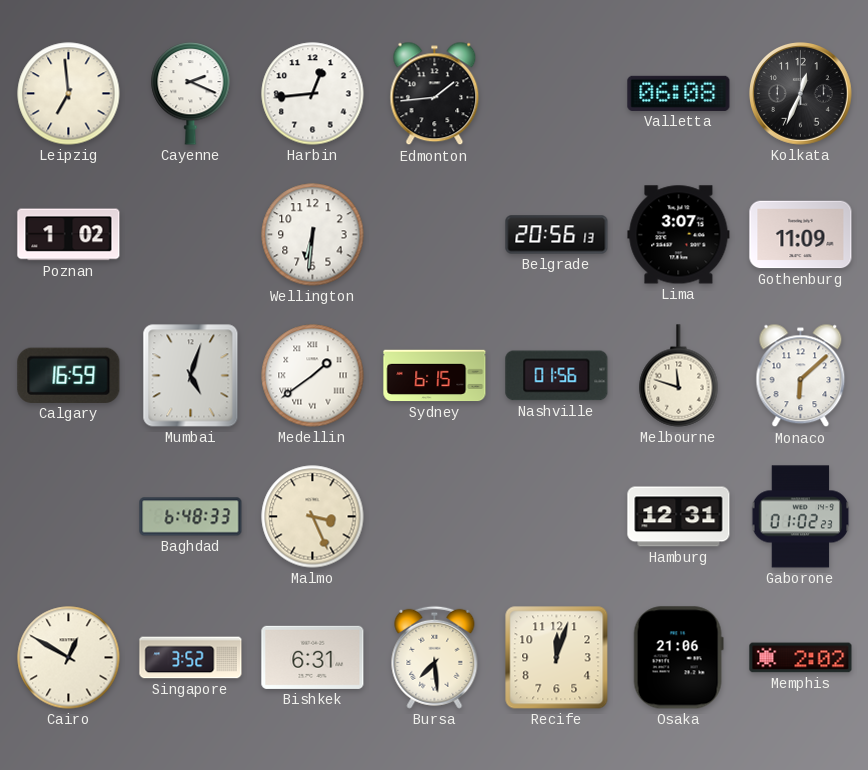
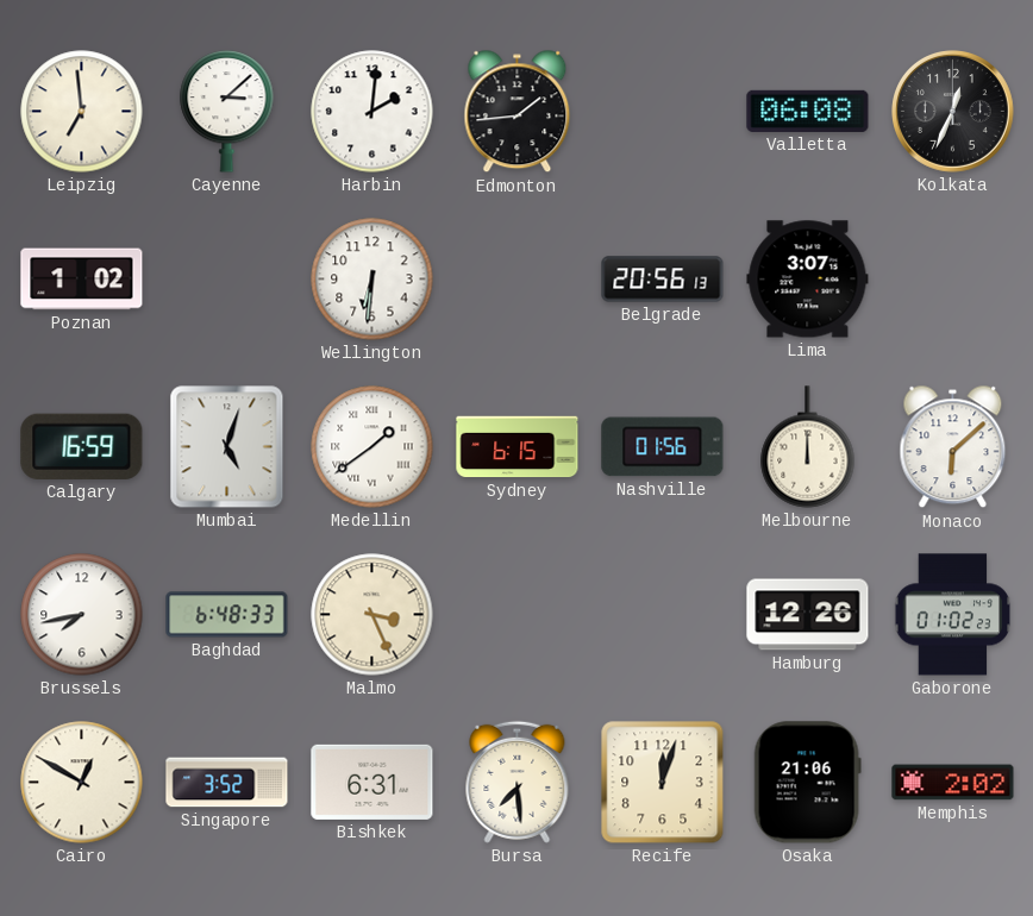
Cayenne: 2:19 -> 3:08 (227, 112)
Harbin: 12:44 -> 2:01 (372, 112)
Gothenburg: 11:09 -> none (801, 235)
Melbourne: 11:48 -> 12:00 (808, 447)
Brussels: none -> 7:43 (82, 615)
Hamburg: 12:31 -> 12:26 (808, 615)
